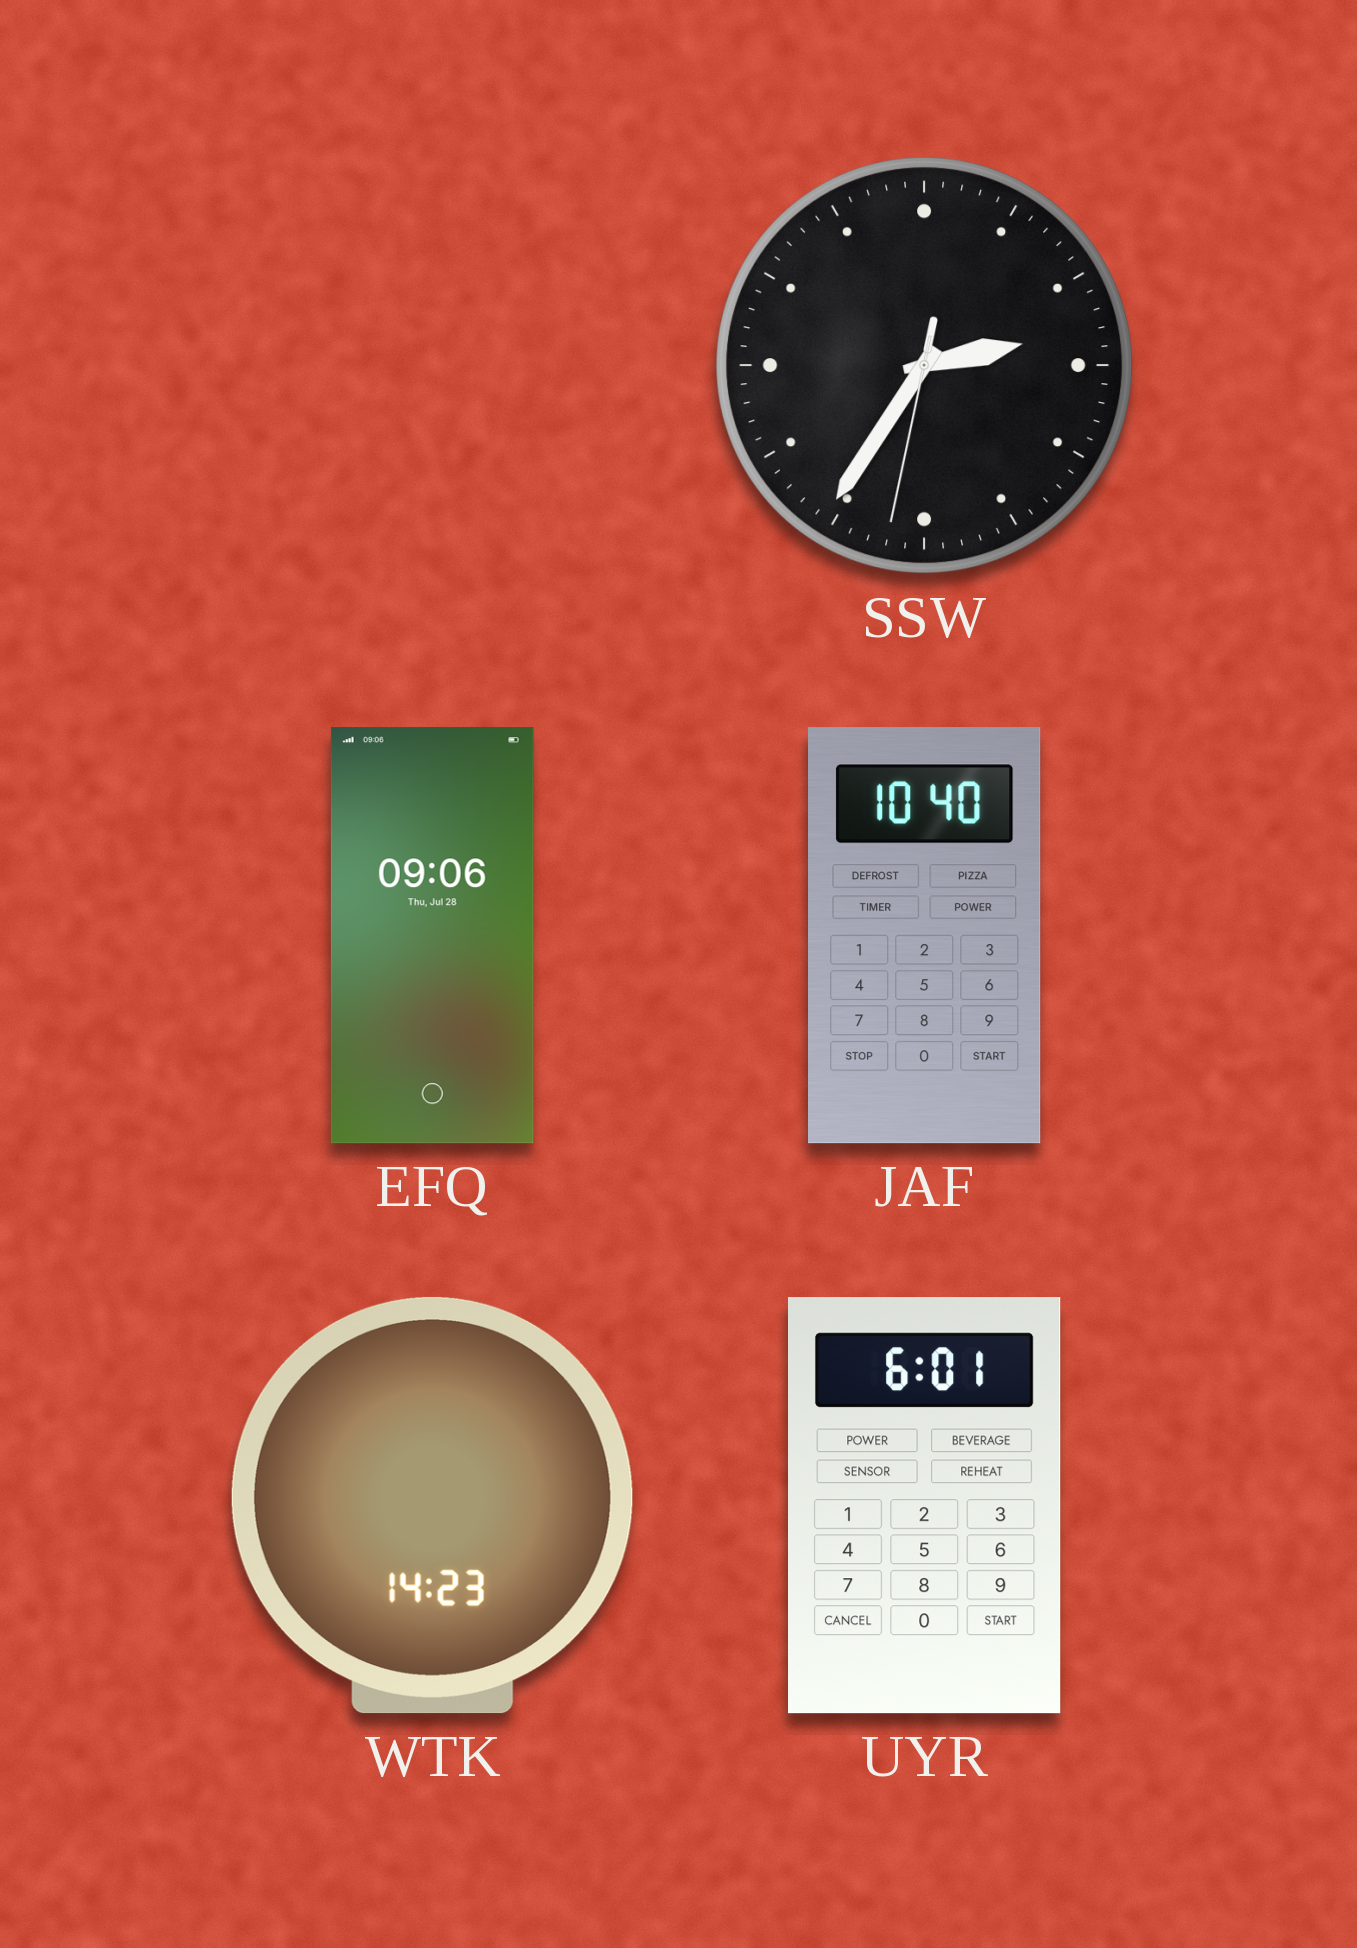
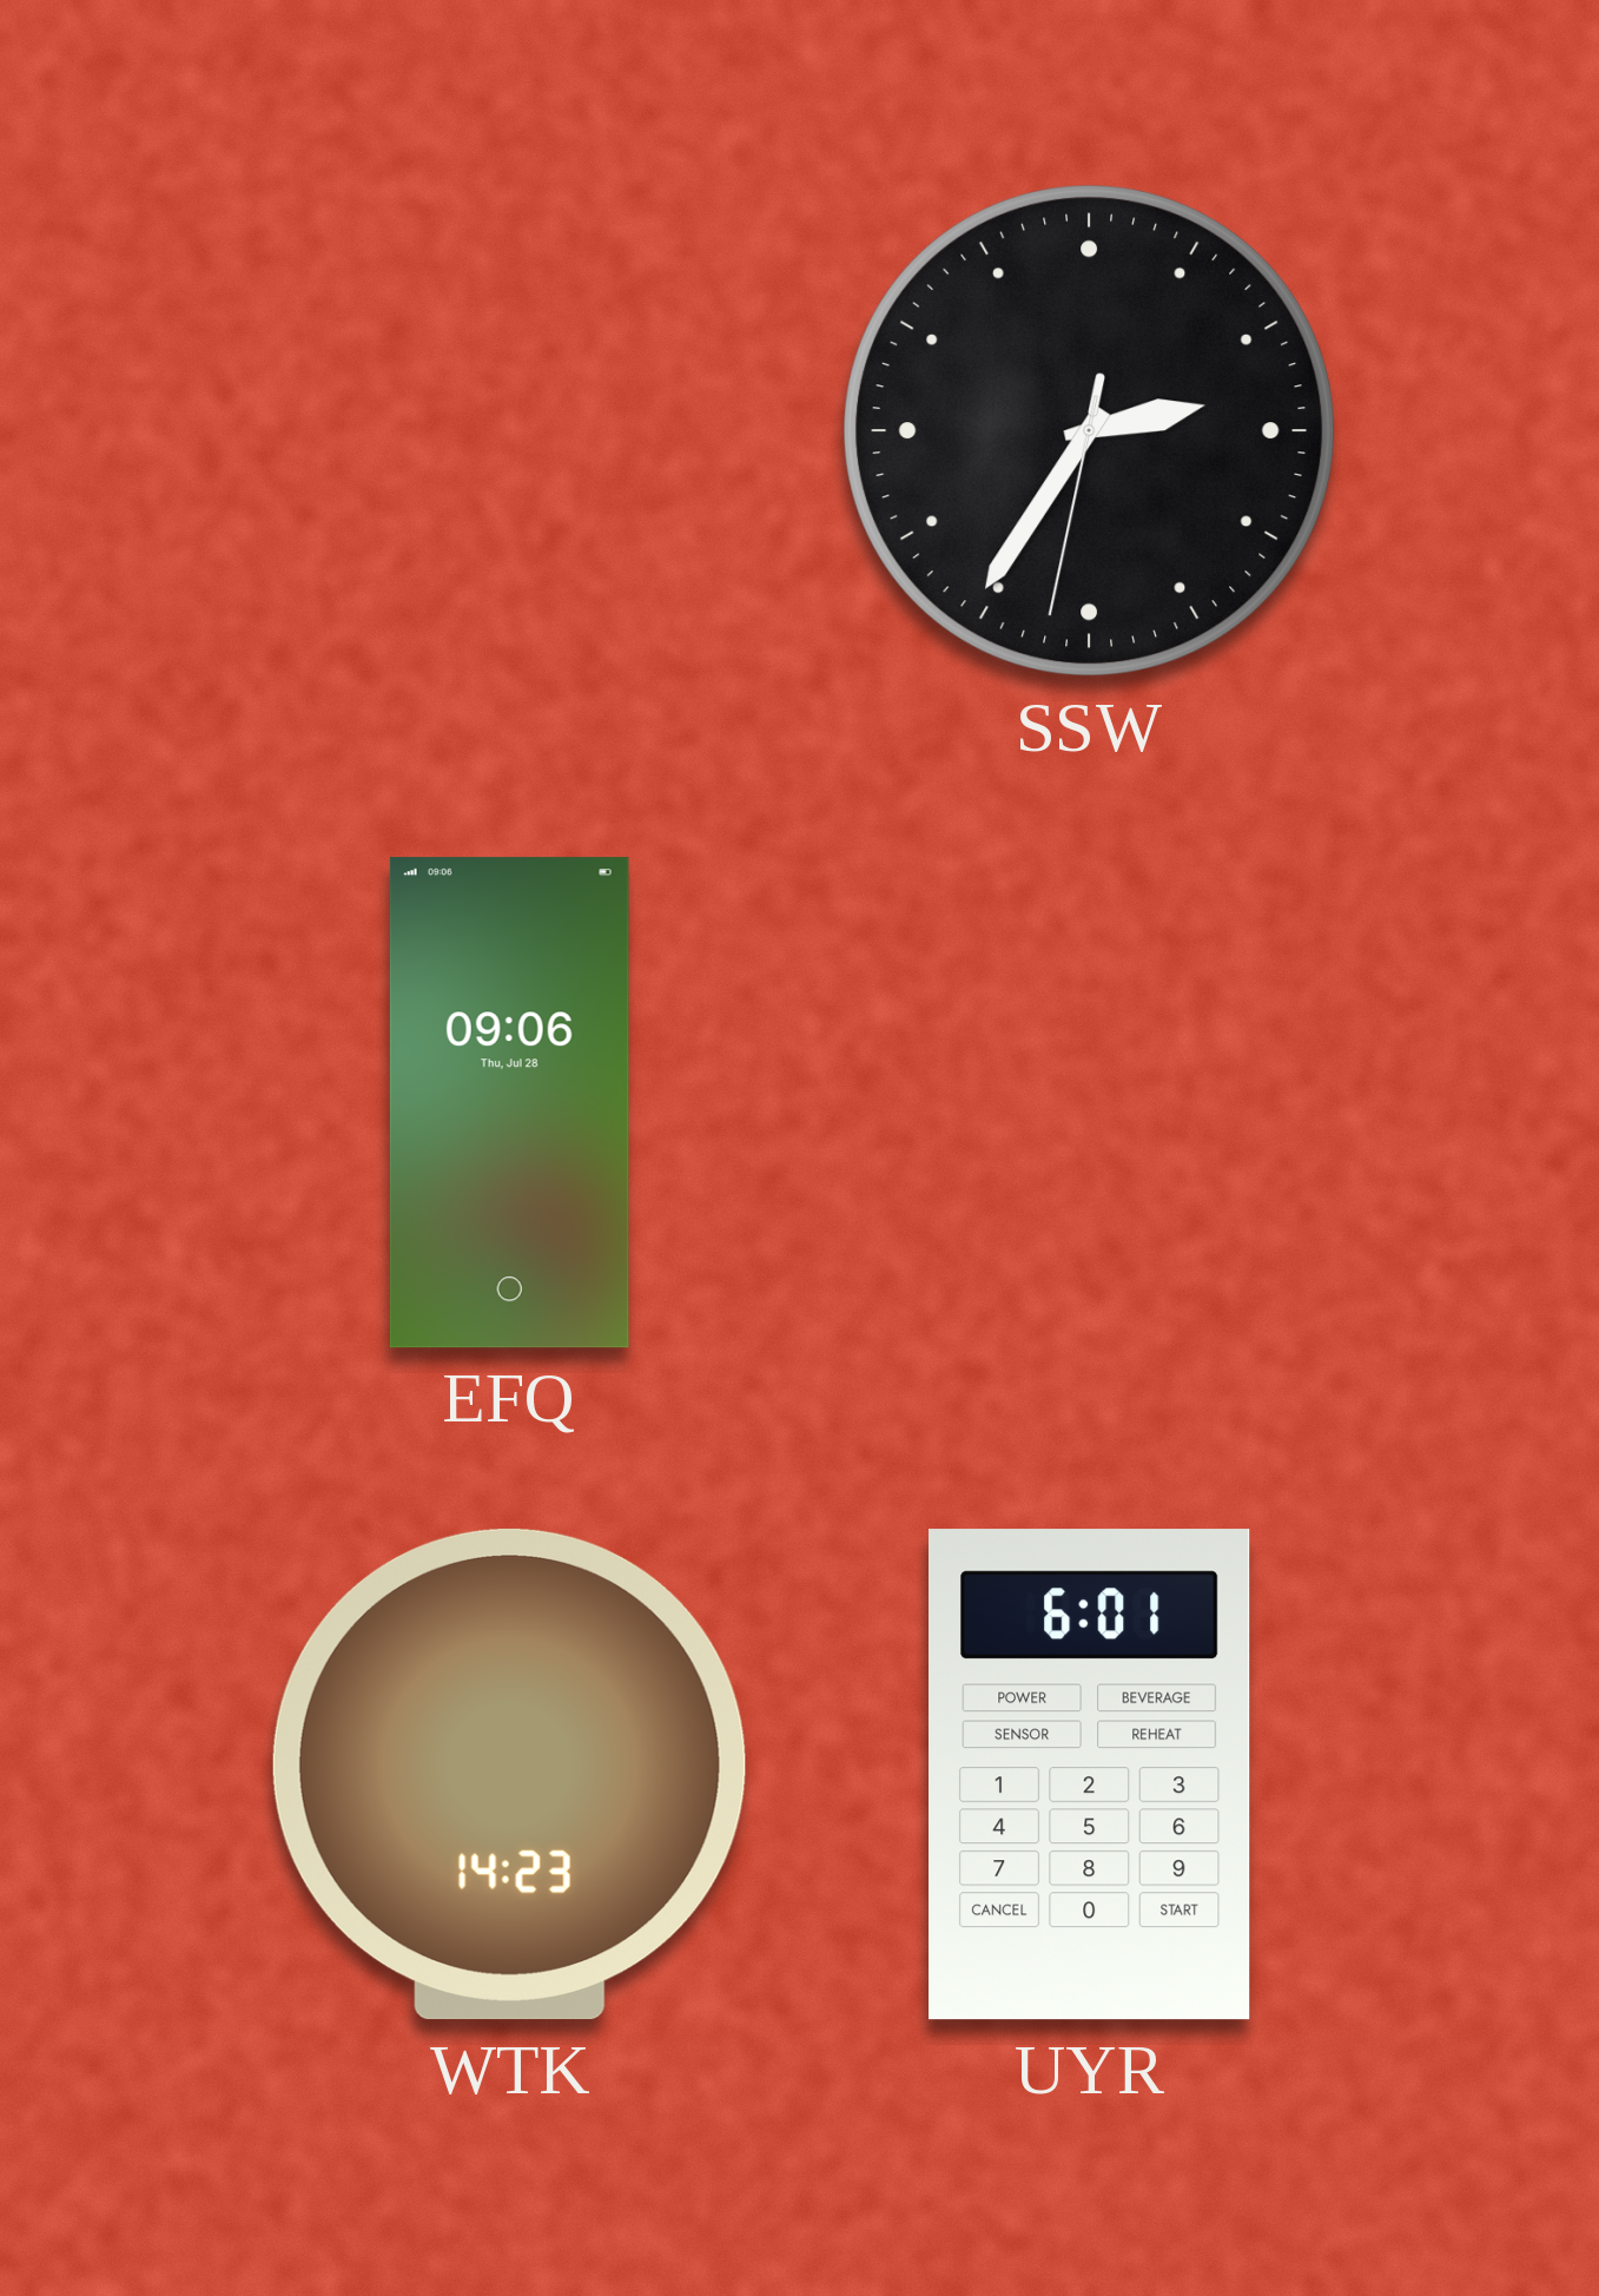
JAF: 10:40 -> none (925, 936)
